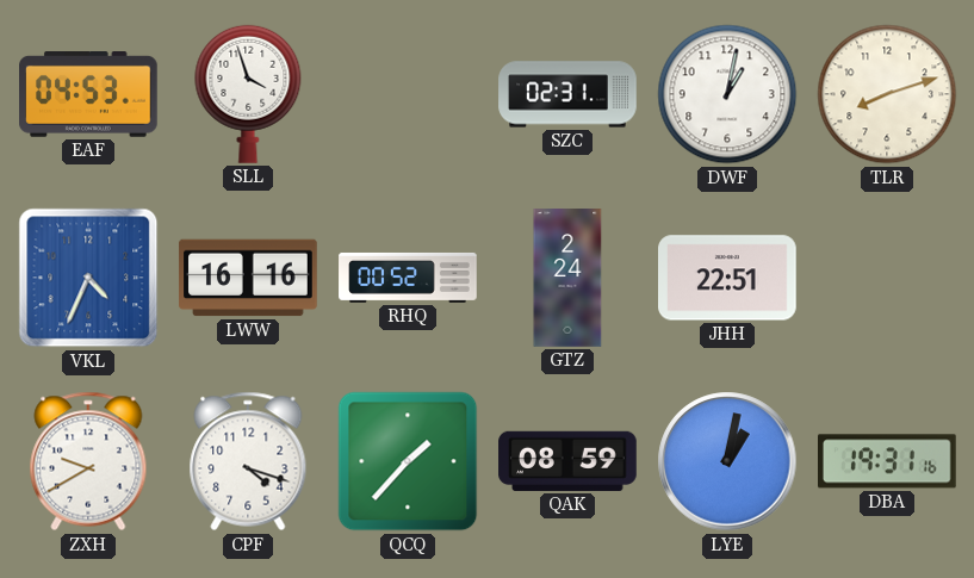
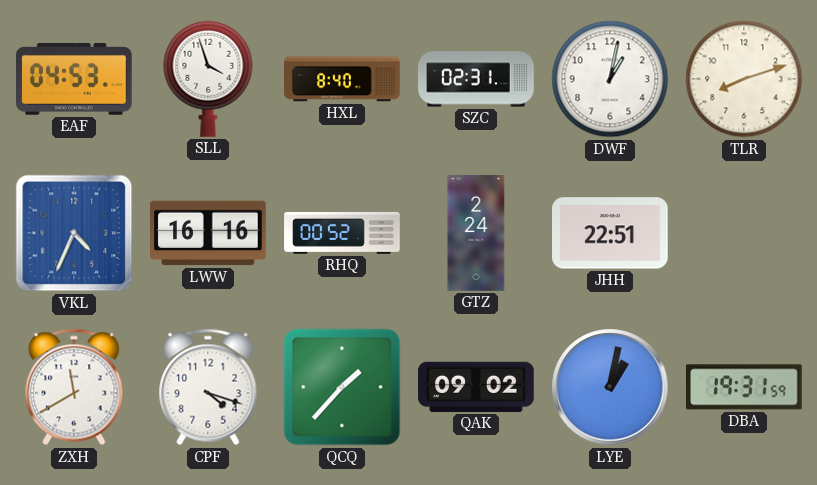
HXL: none -> 8:40 (342, 79)
ZXH: 9:40 -> 11:40 (74, 387)
QAK: 08:59 -> 09:02 (476, 387)
DBA: 19:31:16 -> 19:31:59 (745, 387)
